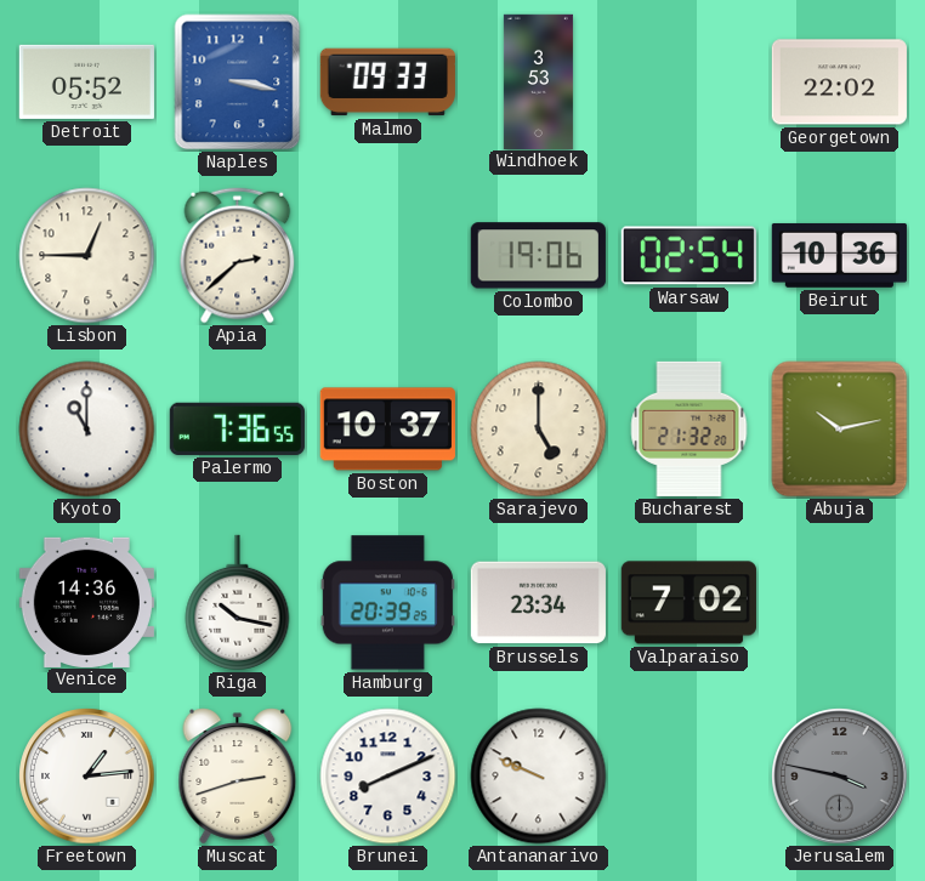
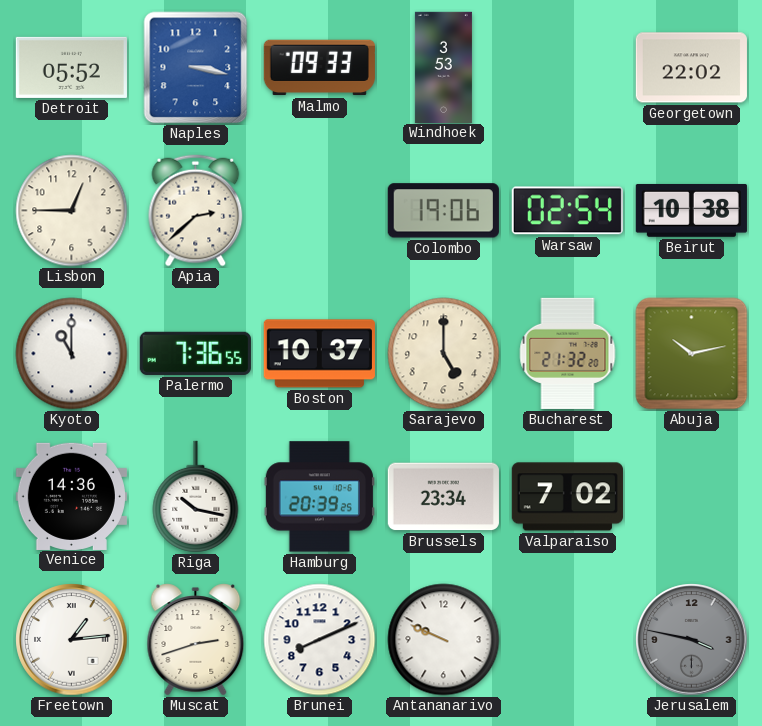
Beirut: 10:36 -> 10:38 (691, 210)
